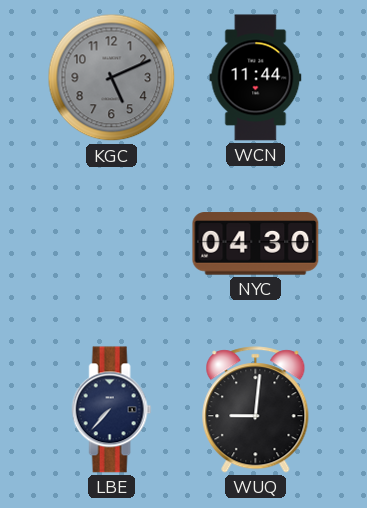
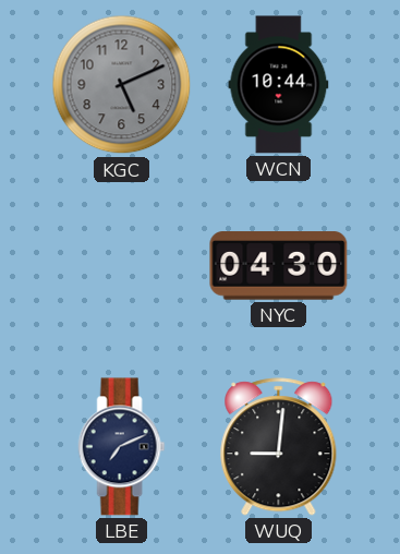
WCN: 11:44 -> 10:44 (279, 85)
LBE: 7:37 -> 7:11 (122, 447)
